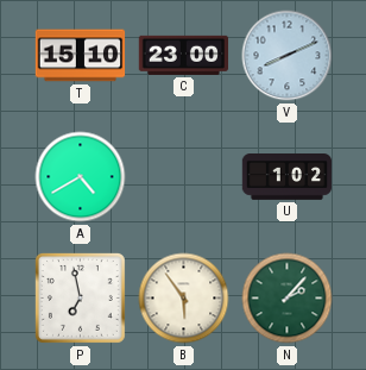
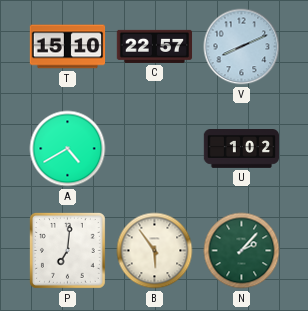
C: 23:00 -> 22:57 (155, 46)
P: 6:58 -> 7:01 (67, 250)
